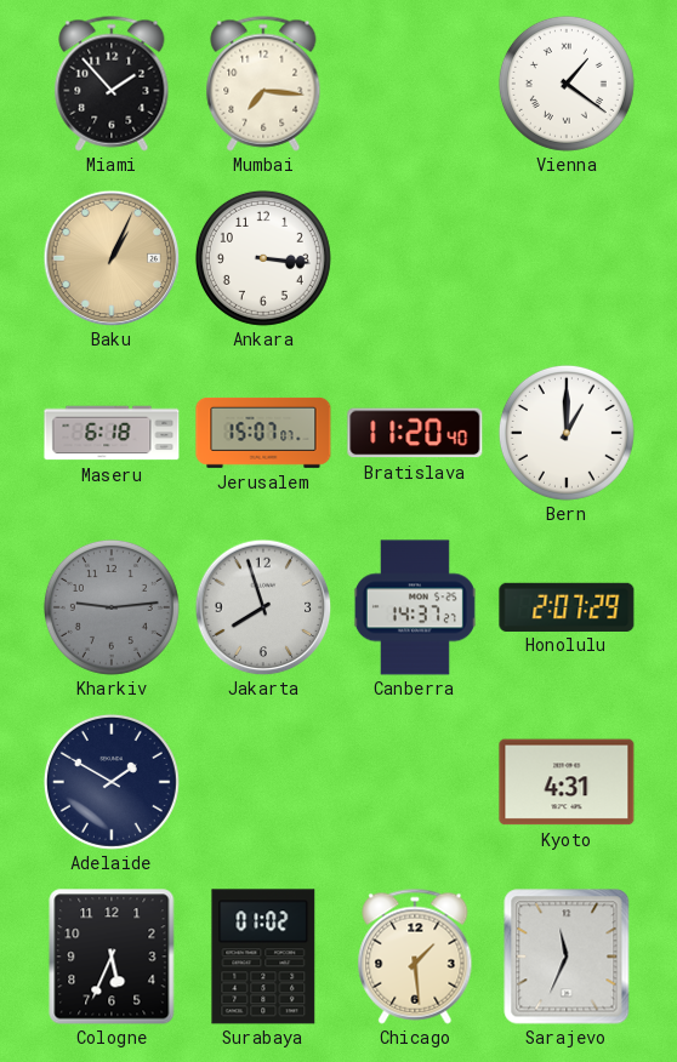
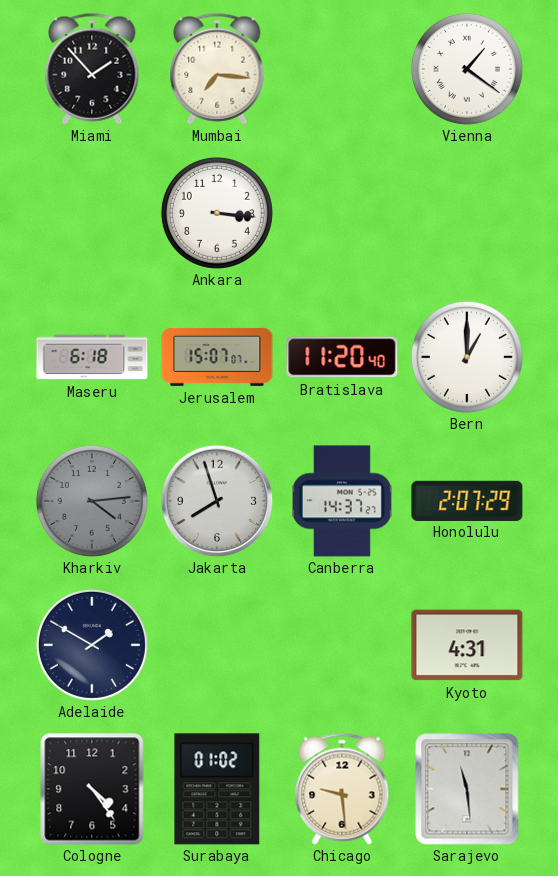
Baku: 1:04 -> none (112, 258)
Kharkiv: 9:14 -> 4:14 (92, 501)
Cologne: 5:34 -> 4:24 (92, 789)
Chicago: 1:29 -> 9:29 (342, 789)
Sarajevo: 11:34 -> 11:29 (467, 789)
